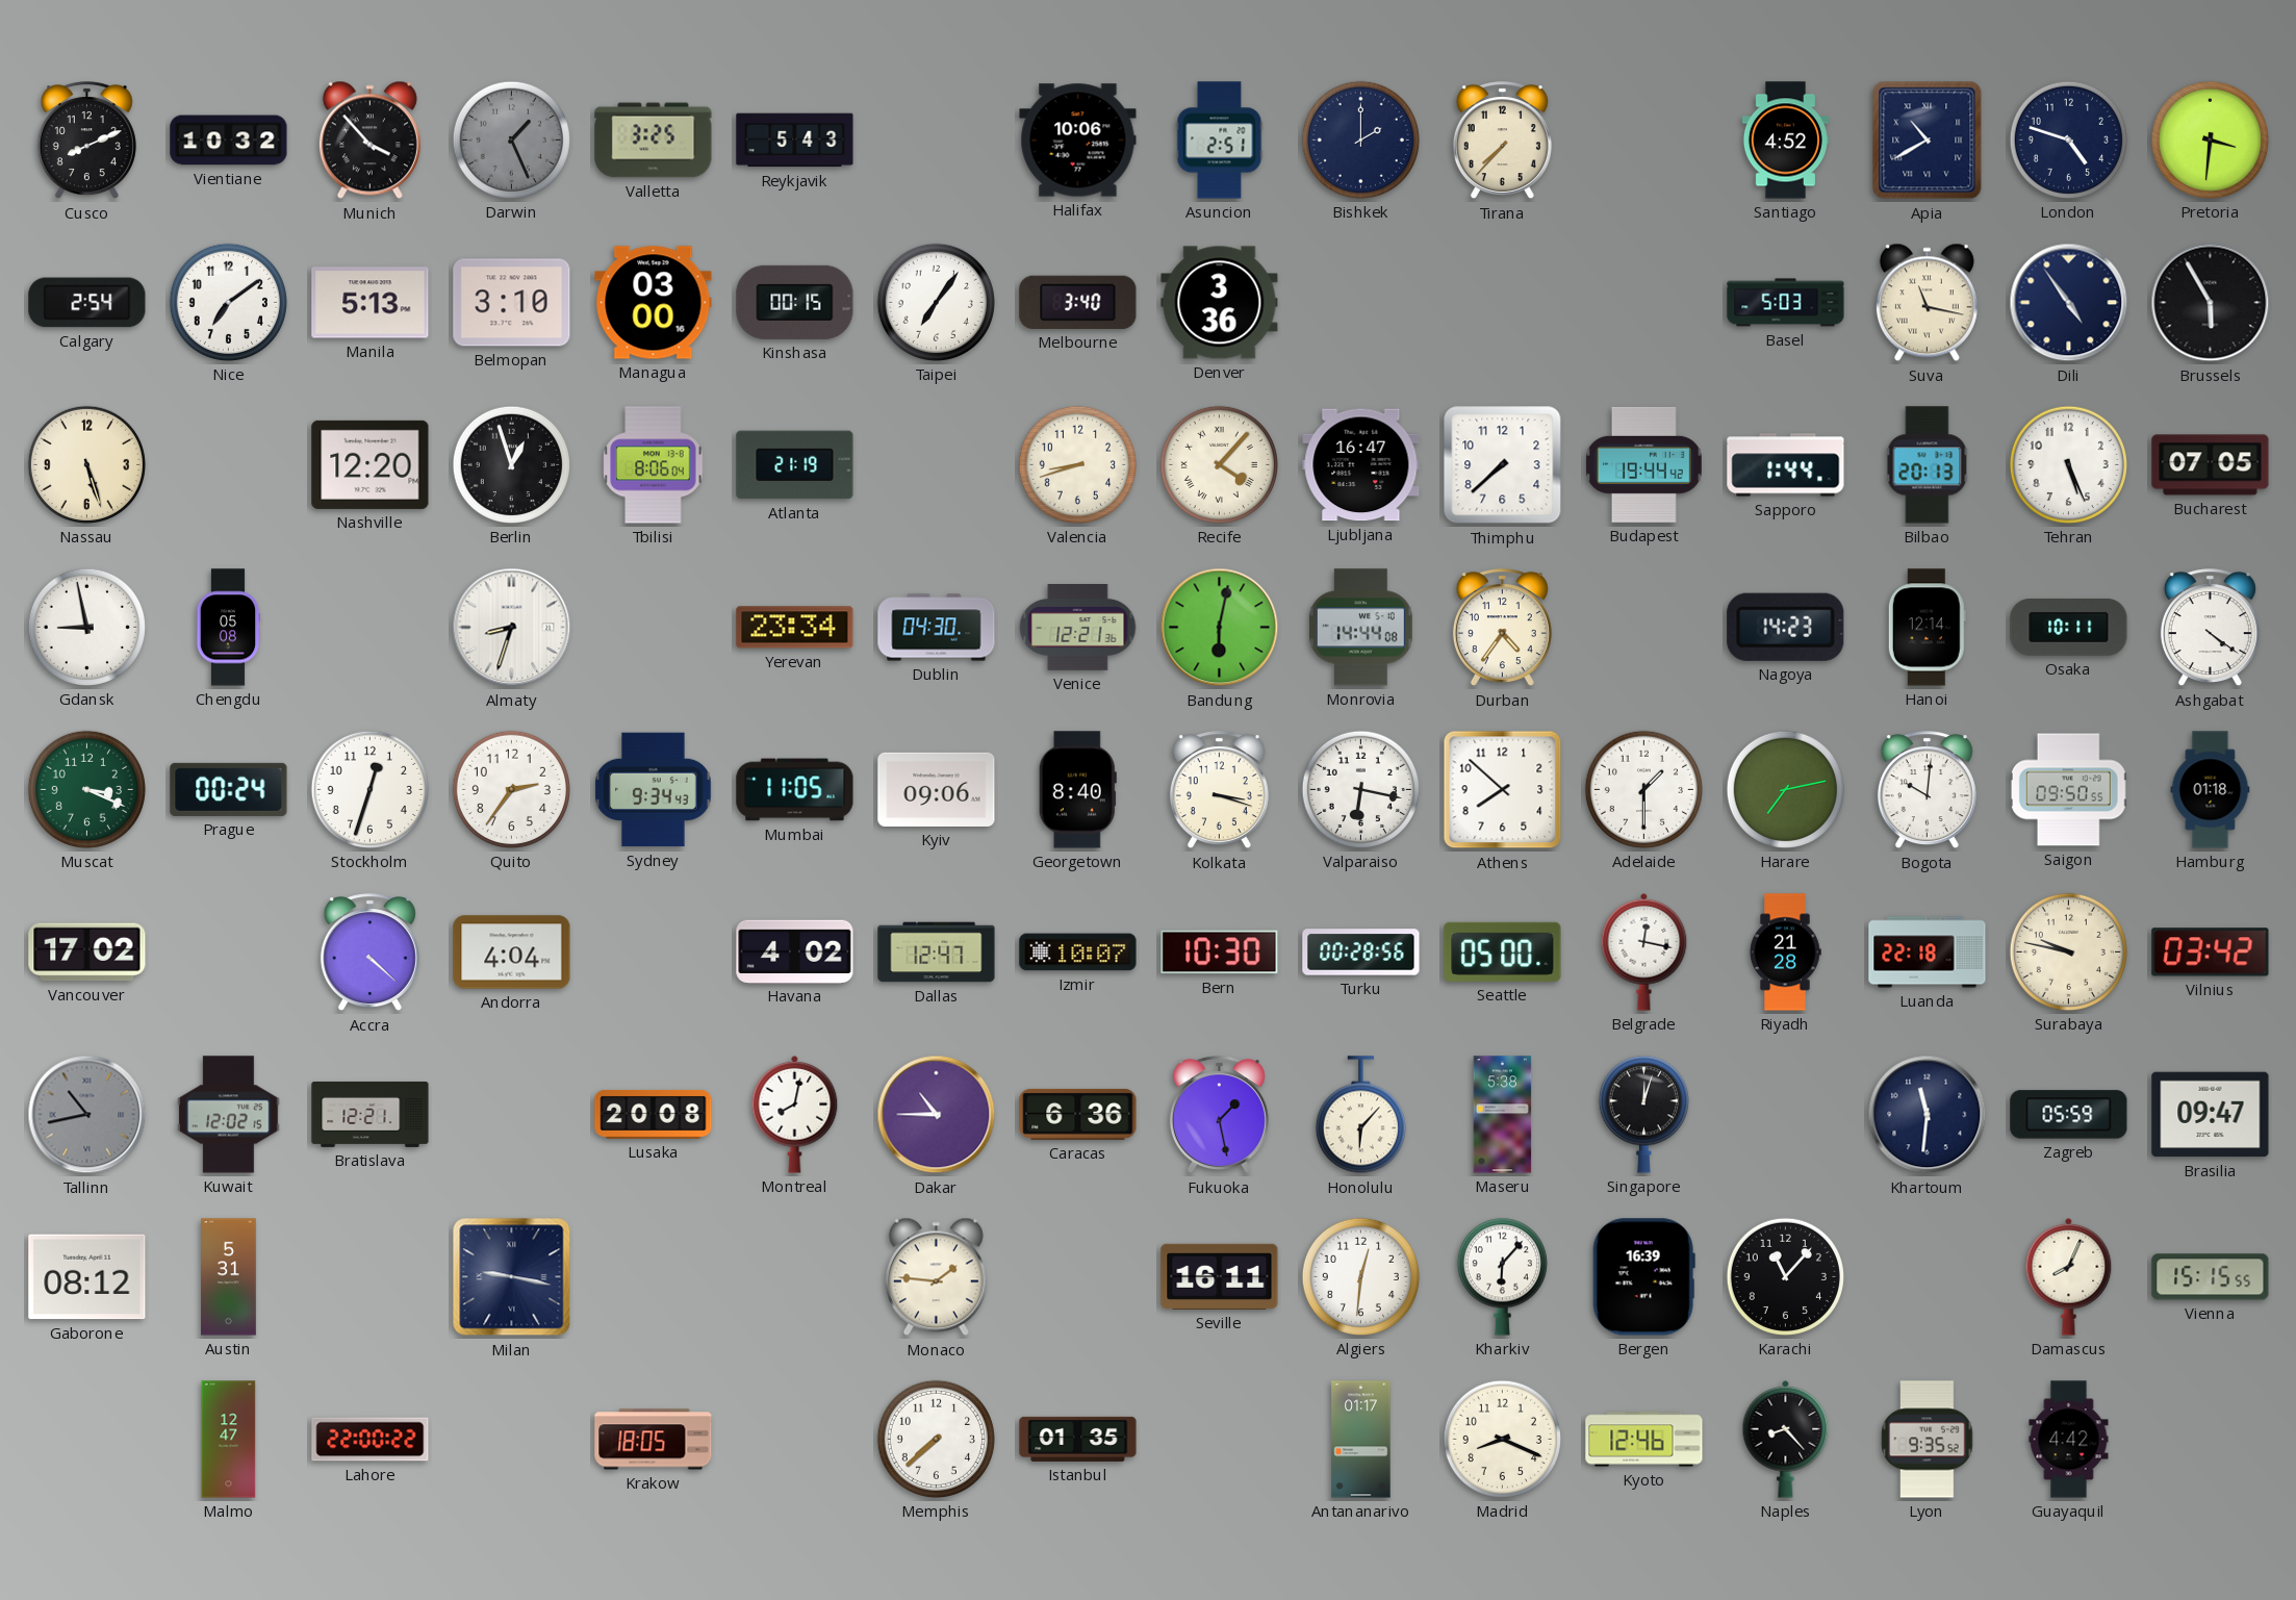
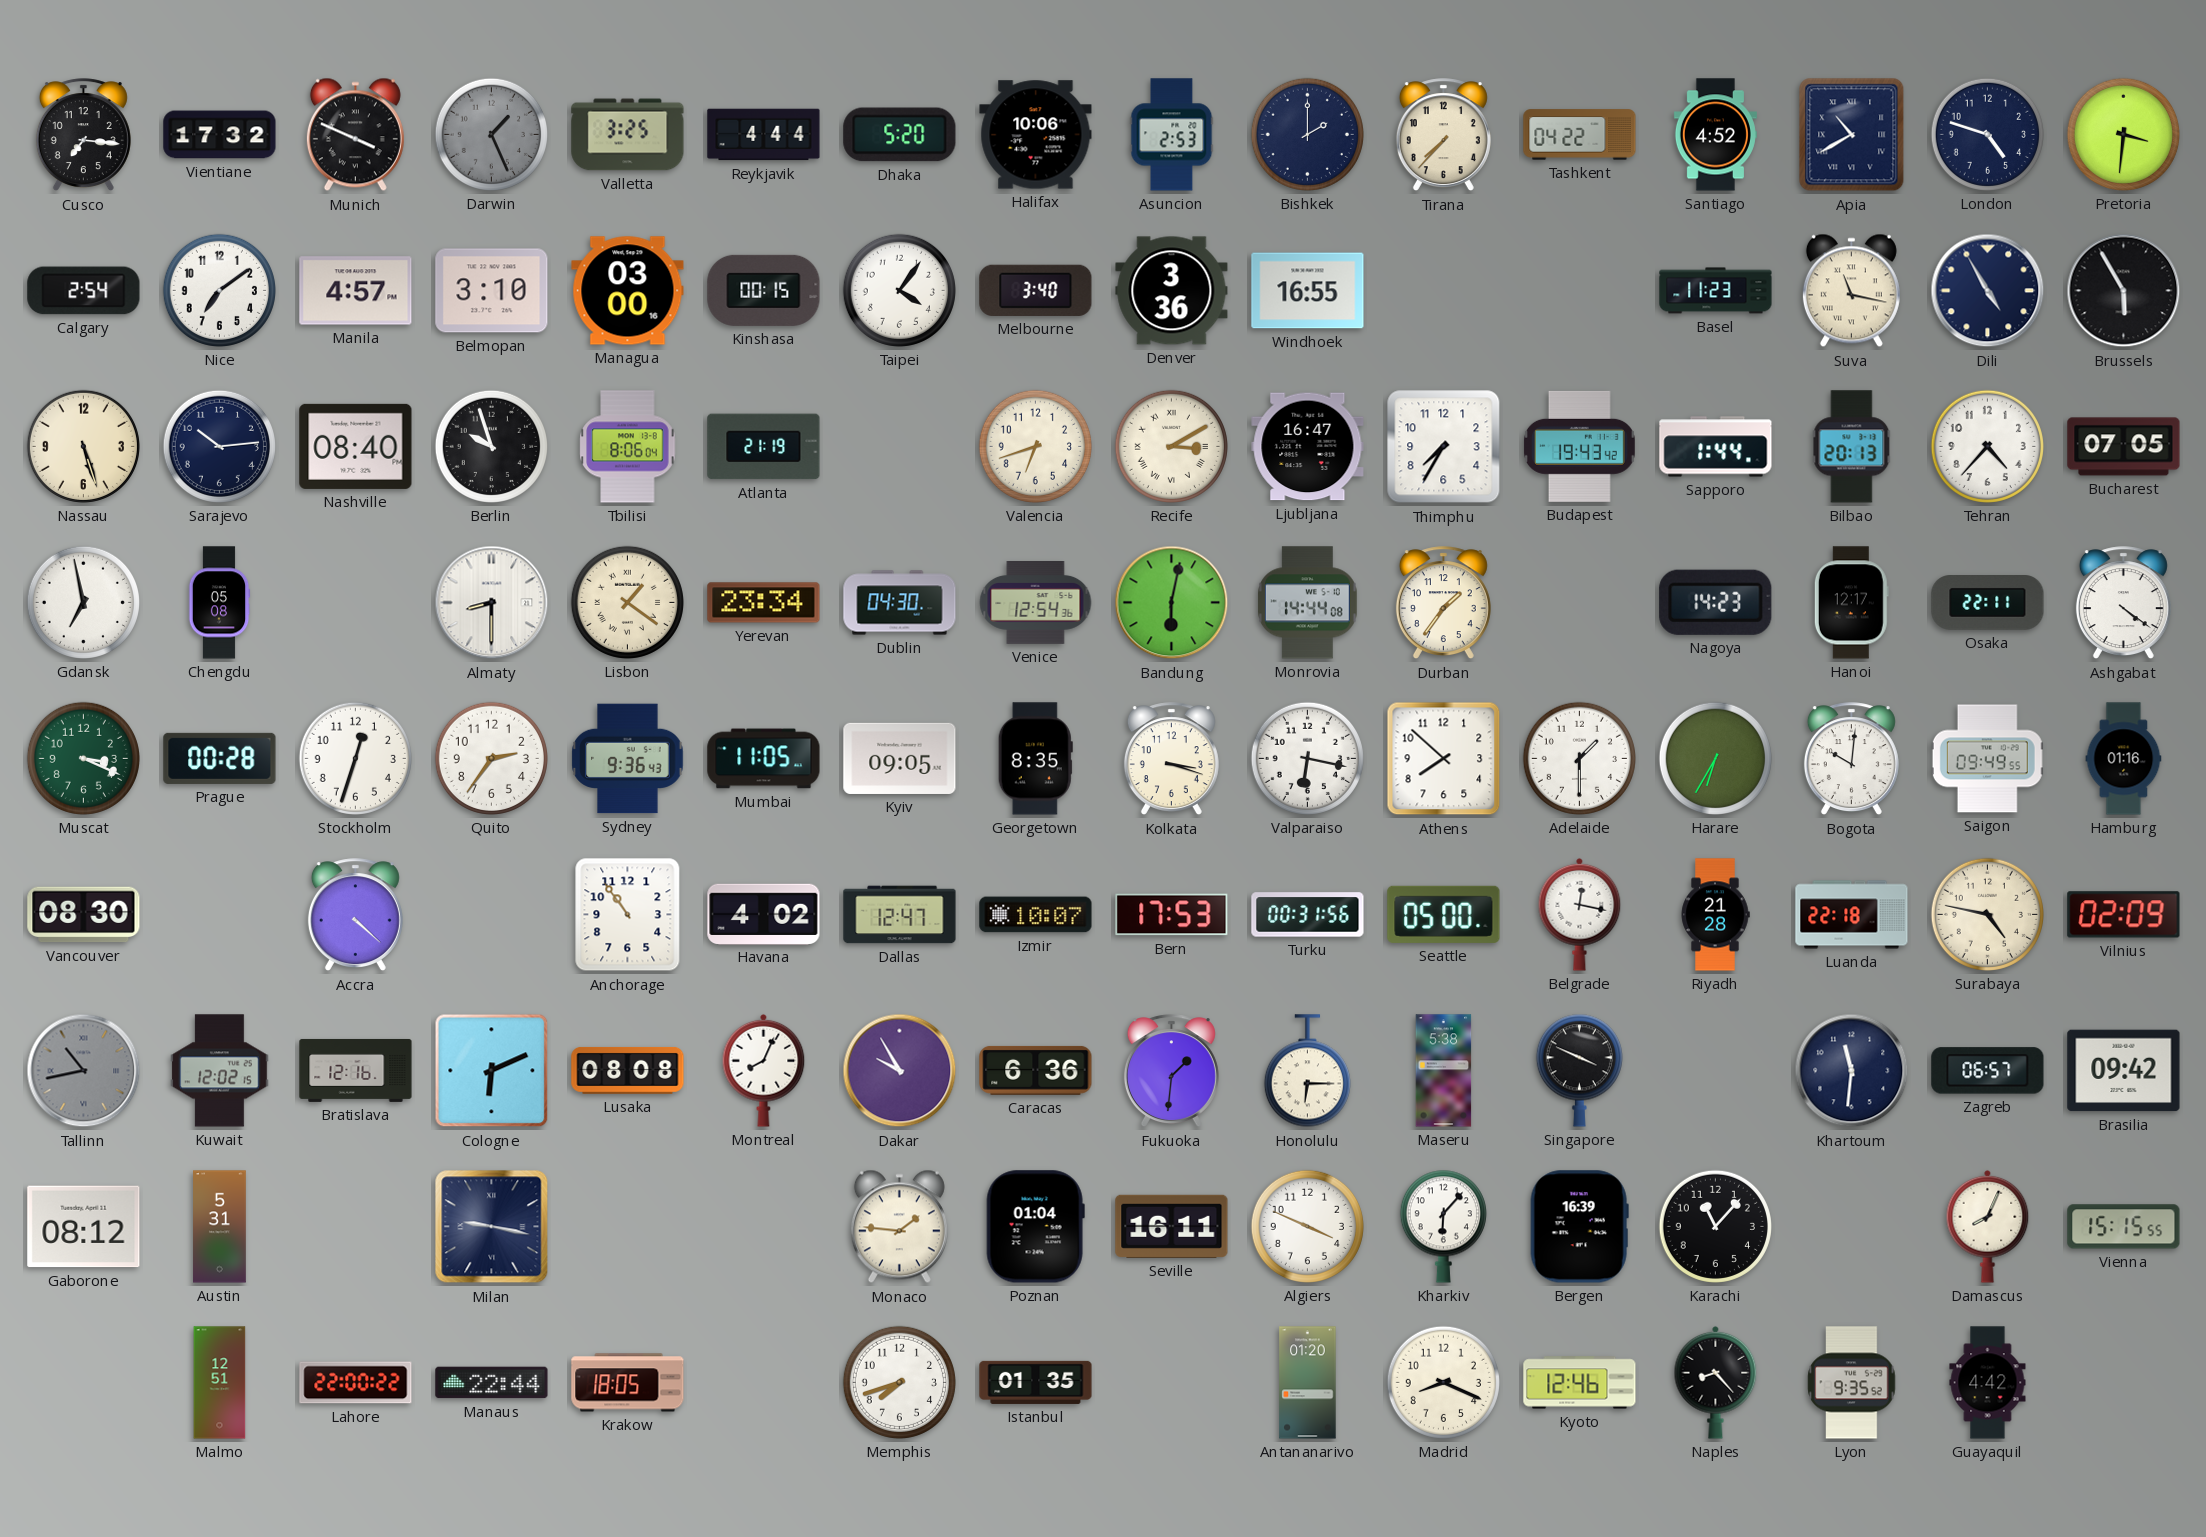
Cusco: 8:11 -> 7:16 (83, 135)
Vientiane: 10:32 -> 17:32 (220, 135)
Munich: 3:53 -> 3:49 (355, 135)
Reykjavik: 5:43 -> 4:44 (764, 135)
Dhaka: none -> 5:20 (900, 135)
Asuncion: 2:51 -> 2:53 (1172, 135)
Tashkent: none -> 04:22 (1580, 135)
Manila: 5:13 -> 4:57 (356, 291)
Taipei: 7:06 -> 4:06 (899, 290)
Windhoek: none -> 16:55 (1308, 291)
Basel: 5:03 -> 11:23 (1716, 291)
Dili: 4:54 -> 4:55 (1988, 291)
Sarajevo: none -> 10:14 (219, 446)
Nashville: 12:20 -> 08:40 (356, 446)
Berlin: 12:57 -> 9:57 (491, 446)
Valencia: 8:42 -> 6:42 (1035, 446)
Recife: 4:07 -> 3:10 (1171, 446)
Thimphu: 7:38 -> 7:35 (1444, 447)
Budapest: 19:44 -> 19:43 (1579, 446)
Tehran: 5:26 -> 4:37 (1987, 446)
Gdansk: 8:58 -> 6:58 (83, 602)
Almaty: 8:33 -> 8:30 (492, 603)
Lisbon: none -> 1:21 (627, 602)
Venice: 12:21 -> 12:54 (1036, 603)
Durban: 4:36 -> 1:36 (1443, 603)
Hanoi: 12:14 -> 12:17 (1851, 603)
Osaka: 10:11 -> 22:11 (1988, 603)
Prague: 00:24 -> 00:28 (220, 758)
Sydney: 9:34 -> 9:36 (628, 759)
Kyiv: 09:06 -> 09:05 (900, 758)
Georgetown: 8:40 -> 8:35 (1035, 759)
Harare: 7:13 -> 6:35 (1715, 758)
Saigon: 09:50 -> 09:49 (1987, 759)
Hamburg: 01:18 -> 01:16 (2124, 759)
Vancouver: 17:02 -> 08:30 (84, 915)
Andorra: 4:04 -> none (512, 953)
Anchorage: none -> 10:54 (628, 915)
Bern: 10:30 -> 17:53 (1172, 915)
Turku: 00:28 -> 00:31 (1308, 915)
Surabaya: 9:47 -> 4:47 (1987, 914)
Vilnius: 03:42 -> 02:09 (2124, 915)
Bratislava: 12:21 -> 12:16 (356, 1070)
Cologne: none -> 6:11 (492, 1071)
Lusaka: 20:08 -> 08:08 (628, 1070)
Montreal: 8:02 -> 8:04 (764, 1070)
Dakar: 10:45 -> 9:55 (900, 1071)
Fukuoka: 1:28 -> 1:31 (1171, 1071)
Honolulu: 6:07 -> 6:15 (1307, 1071)
Singapore: 12:03 -> 3:49 (1579, 1070)
Zagreb: 05:59 -> 06:57 (1988, 1071)
Brasilia: 09:47 -> 09:42 (2124, 1071)
Poznan: none -> 01:04 (1035, 1227)
Algiers: 12:31 -> 3:49 (1307, 1226)
Malmo: 12:47 -> 12:51 (220, 1383)
Manaus: none -> 22:44 (492, 1383)
Memphis: 7:38 -> 7:42 (899, 1382)
Antananarivo: 01:17 -> 01:20 (1308, 1383)
